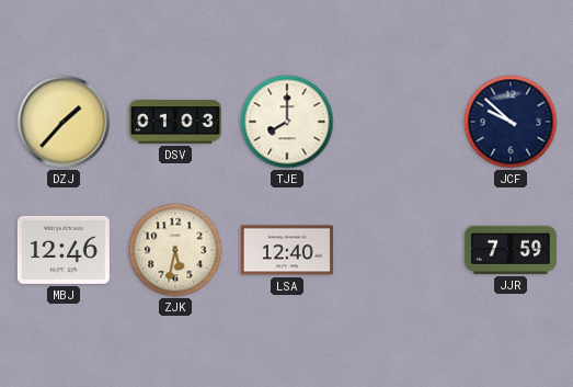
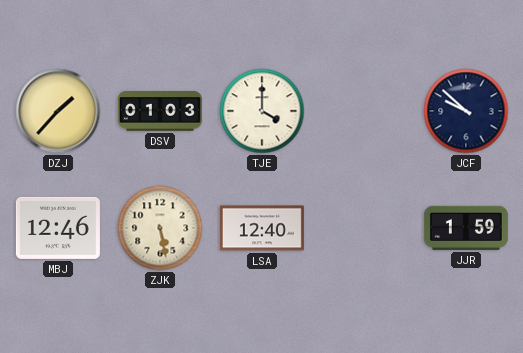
TJE: 8:00 -> 4:00 (262, 111)
ZJK: 5:32 -> 5:28 (160, 228)
JJR: 7:59 -> 1:59 (466, 228)
